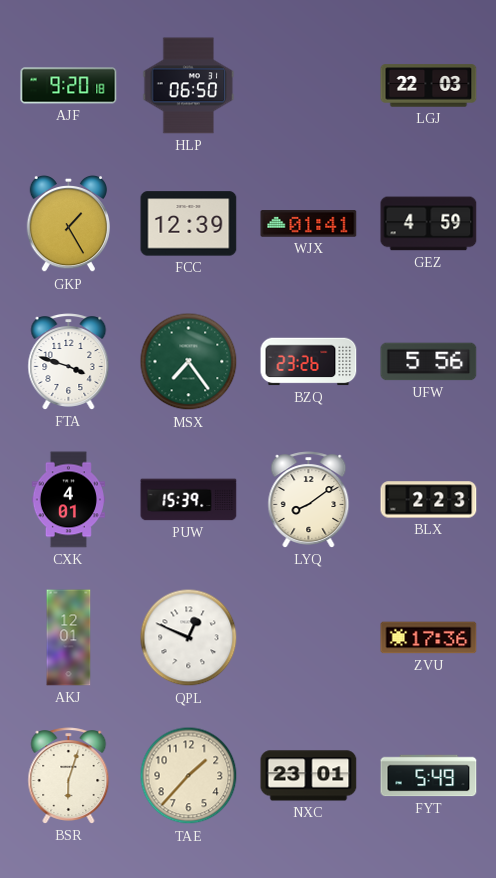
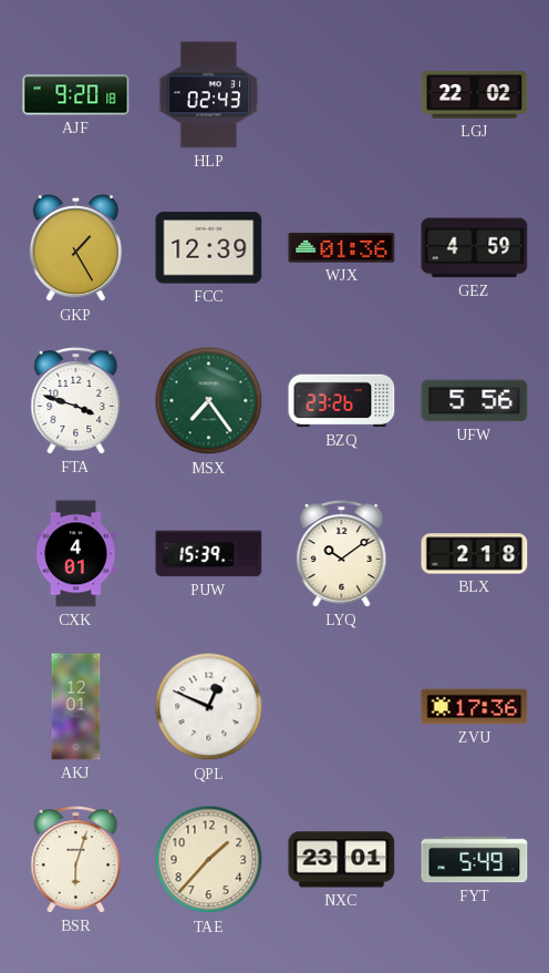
HLP: 06:50 -> 02:43 (209, 95)
LGJ: 22:03 -> 22:02 (475, 95)
WJX: 01:41 -> 01:36 (342, 248)
LYQ: 8:09 -> 10:09 (342, 554)
BLX: 2:23 -> 2:18 (475, 554)
